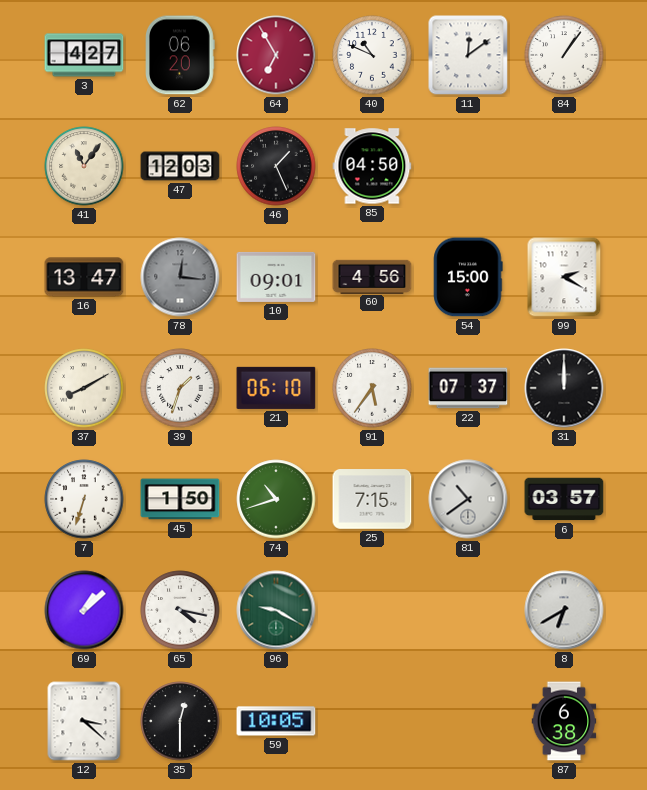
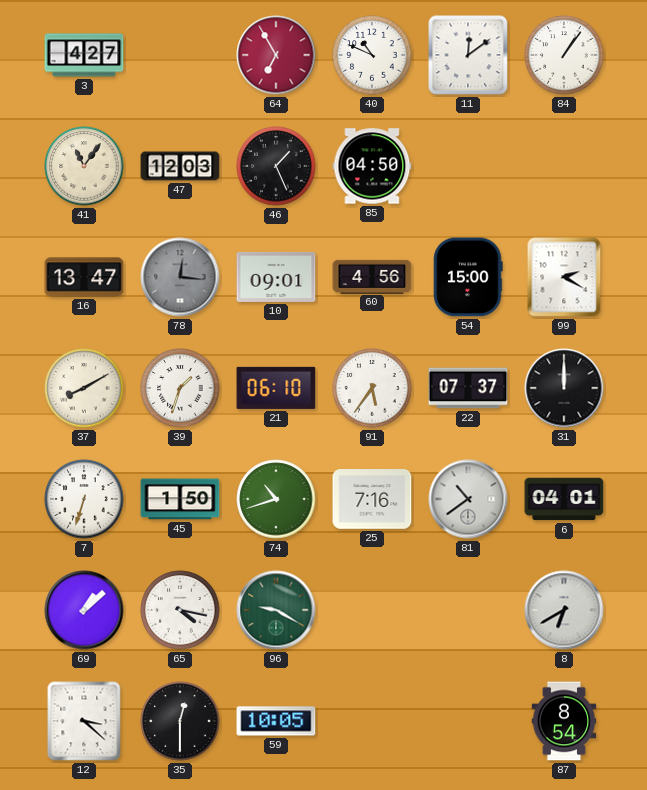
62: 06:20 -> none (181, 55)
25: 7:15 -> 7:16 (372, 499)
6: 03:57 -> 04:01 (564, 499)
87: 6:38 -> 8:54 (564, 721)
